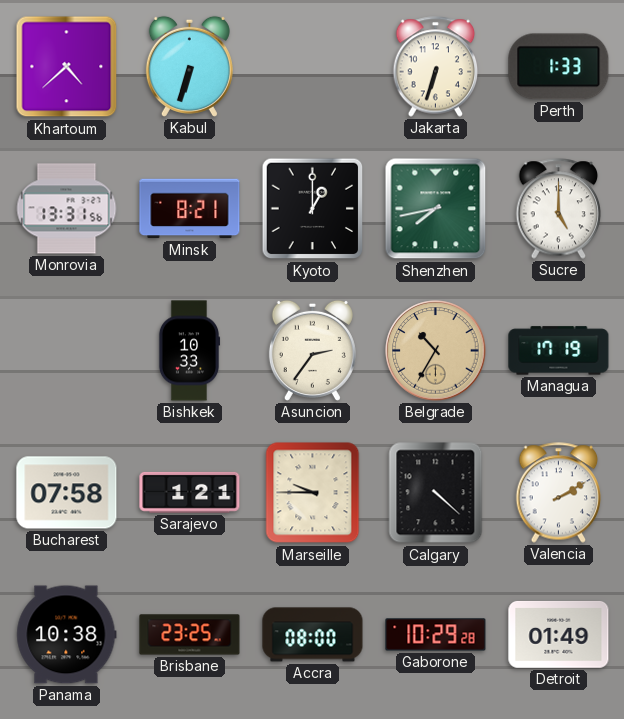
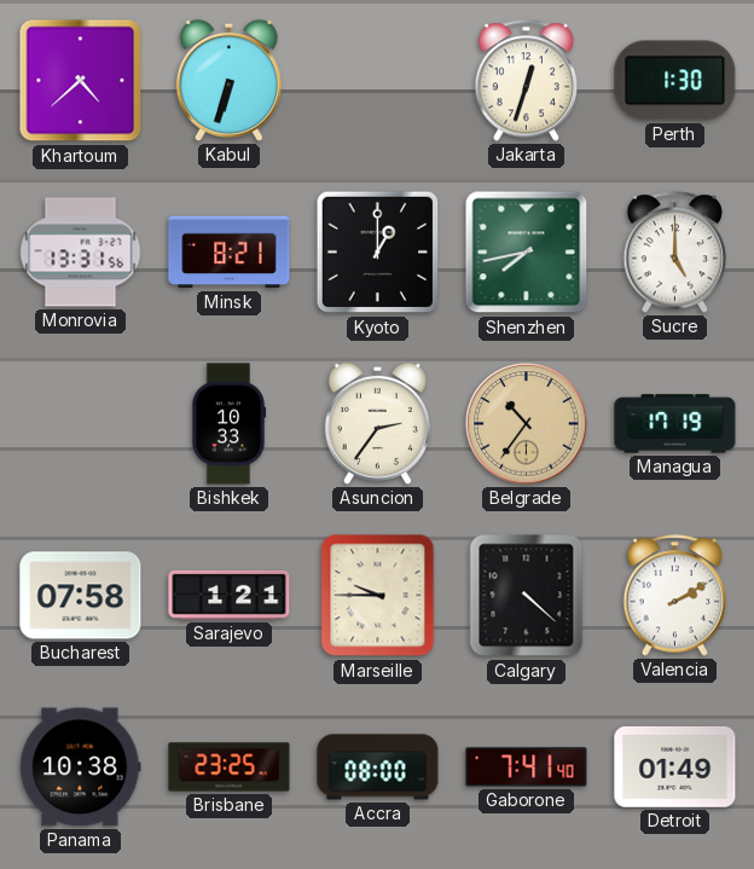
Jakarta: 6:33 -> 12:33 (527, 81)
Perth: 1:33 -> 1:30 (675, 81)
Belgrade: 10:35 -> 10:36 (527, 424)
Gaborone: 10:29 -> 7:41 (527, 767)
